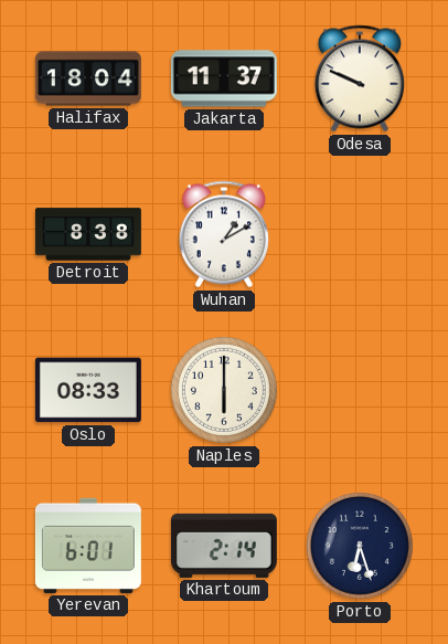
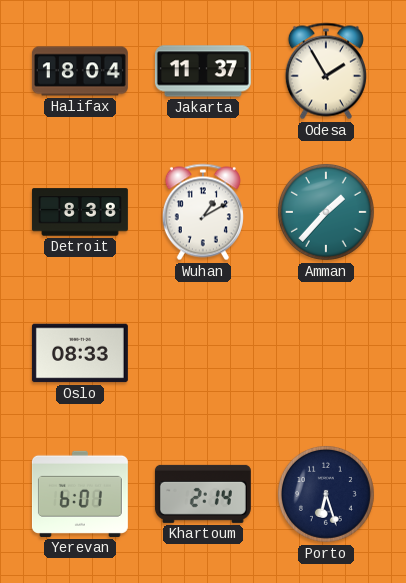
Odesa: 9:49 -> 1:55 (326, 71)
Amman: none -> 1:37 (326, 212)
Naples: 6:00 -> none (224, 390)
